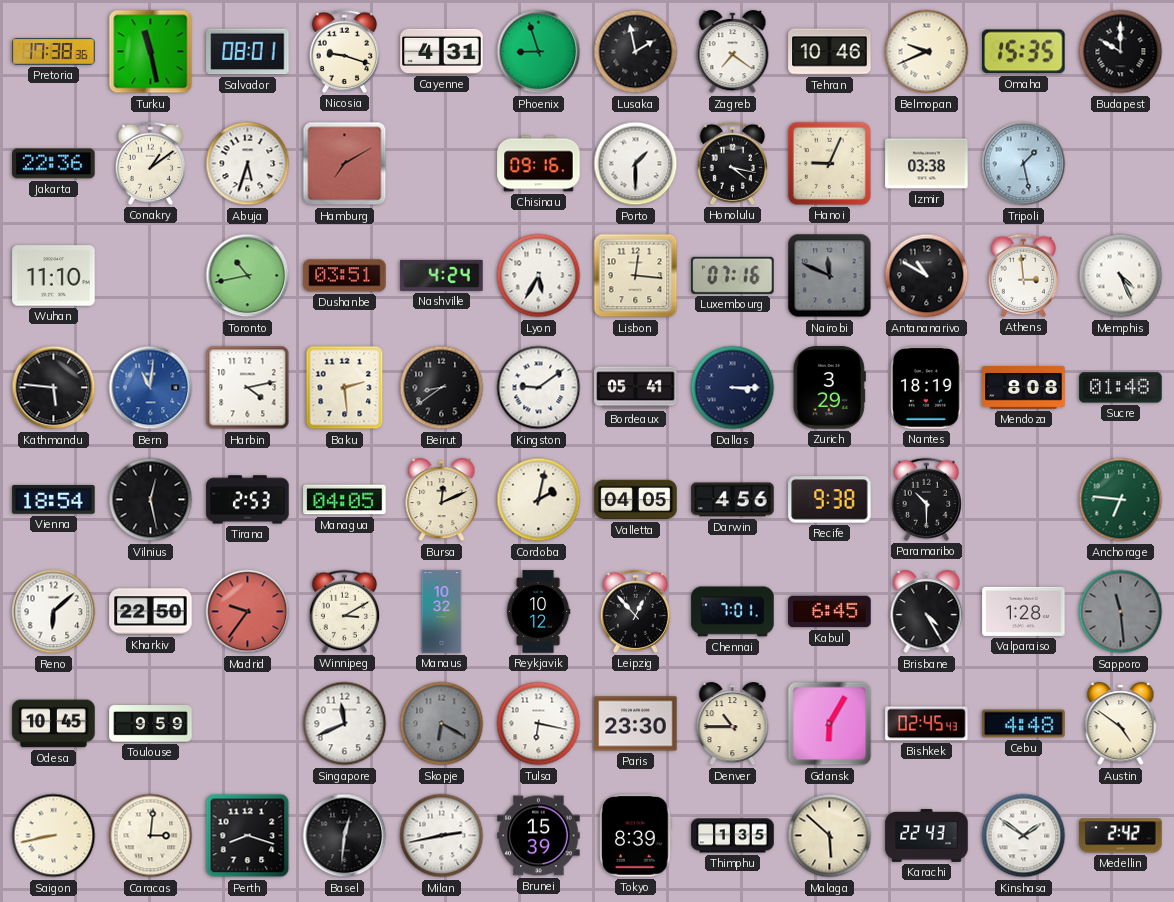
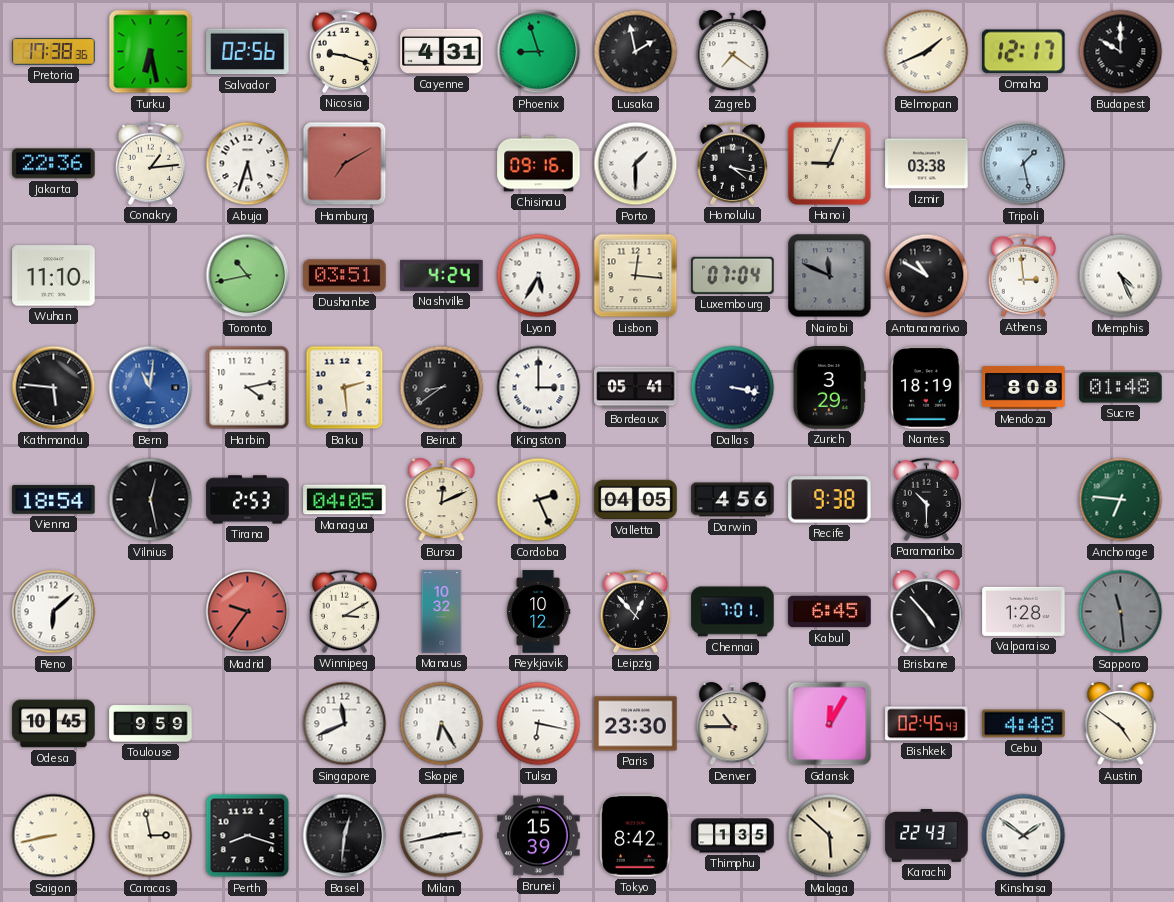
Turku: 11:28 -> 6:28 (151, 52)
Salvador: 08:01 -> 02:56 (248, 52)
Tehran: 10:46 -> none (830, 52)
Belmopan: 9:41 -> 1:41 (927, 52)
Omaha: 15:35 -> 12:17 (1024, 52)
Conakry: 1:09 -> 1:14 (150, 163)
Luxembourg: 07:16 -> 07:04 (733, 275)
Kingston: 9:09 -> 3:00 (539, 388)
Dallas: 3:15 -> 3:17 (733, 388)
Cordoba: 2:02 -> 2:26 (539, 500)
Kharkiv: 22:50 -> none (151, 612)
Brisbane: 4:25 -> 4:53 (927, 612)
Skopje: 6:20 -> 6:25 (442, 724)
Skopje dial: grey -> white (442, 724)
Gdansk: 6:05 -> 12:05 (830, 724)
Caracas: 3:01 -> 2:58 (151, 836)
Tokyo: 8:39 -> 8:42 (636, 836)
Medellin: 2:42 -> none (1121, 836)
